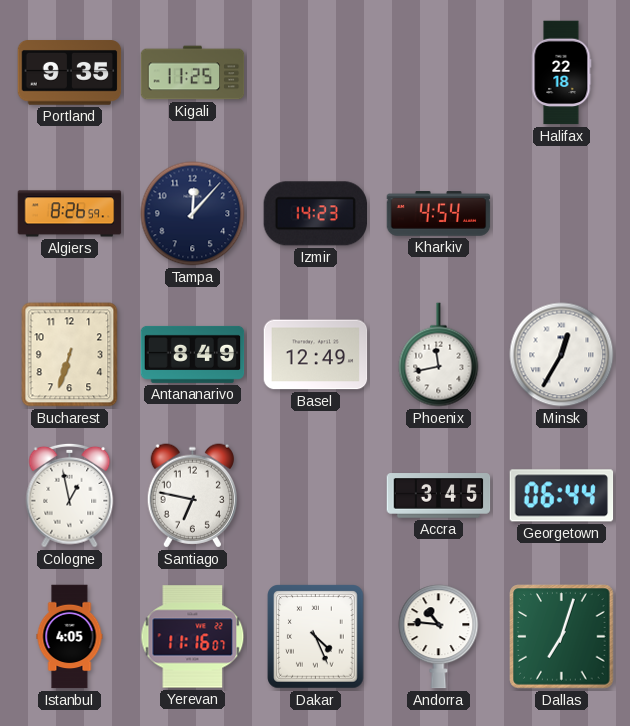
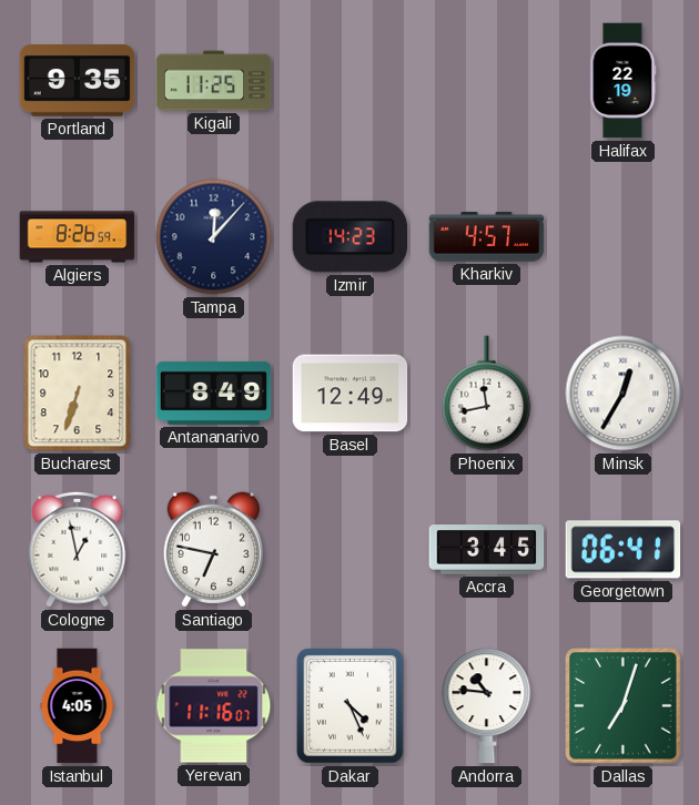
Halifax: 22:18 -> 22:19 (622, 81)
Kharkiv: 4:54 -> 4:57 (487, 237)
Georgetown: 06:44 -> 06:41 (624, 550)
